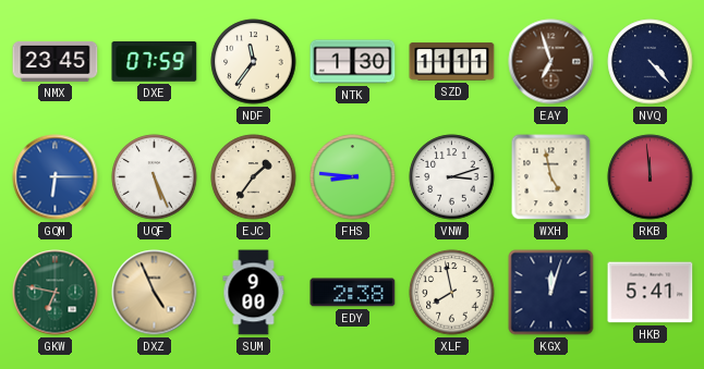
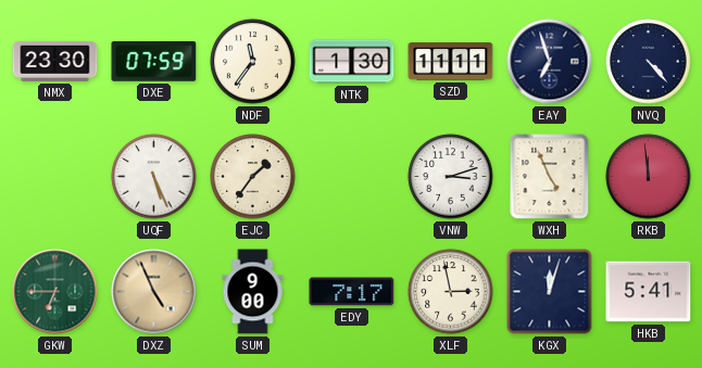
NMX: 23:45 -> 23:30 (55, 62)
EAY dial: brown -> navy (550, 62)
GQM: 6:15 -> none (56, 177)
FHS: 8:46 -> none (353, 177)
WXH: 4:58 -> 4:56 (550, 177)
GKW: 6:47 -> 6:45 (55, 292)
EDY: 2:38 -> 7:17 (352, 292)
XLF: 7:58 -> 2:58 (451, 292)
